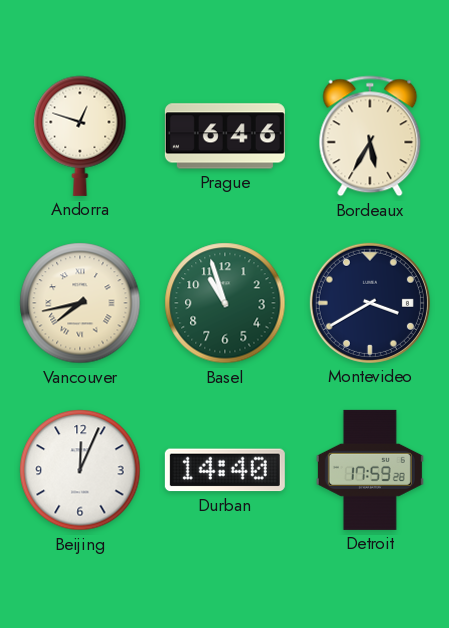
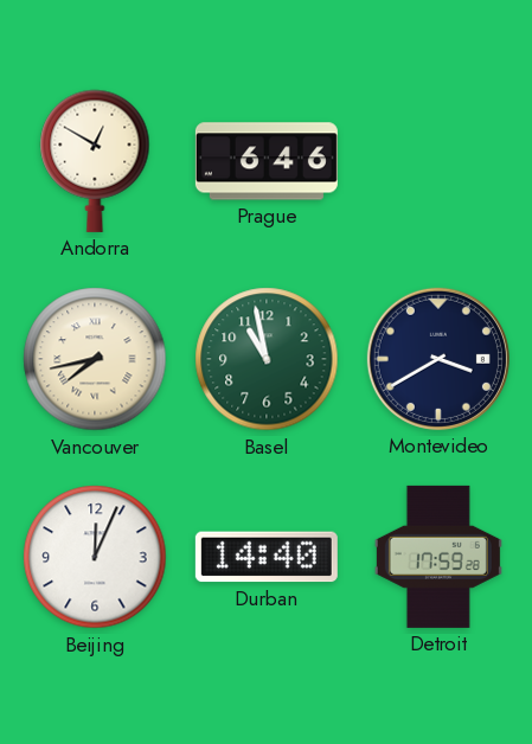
Andorra: 12:48 -> 12:50 (95, 161)
Bordeaux: 5:35 -> none (370, 136)
Basel: 10:57 -> 10:58 (267, 359)
